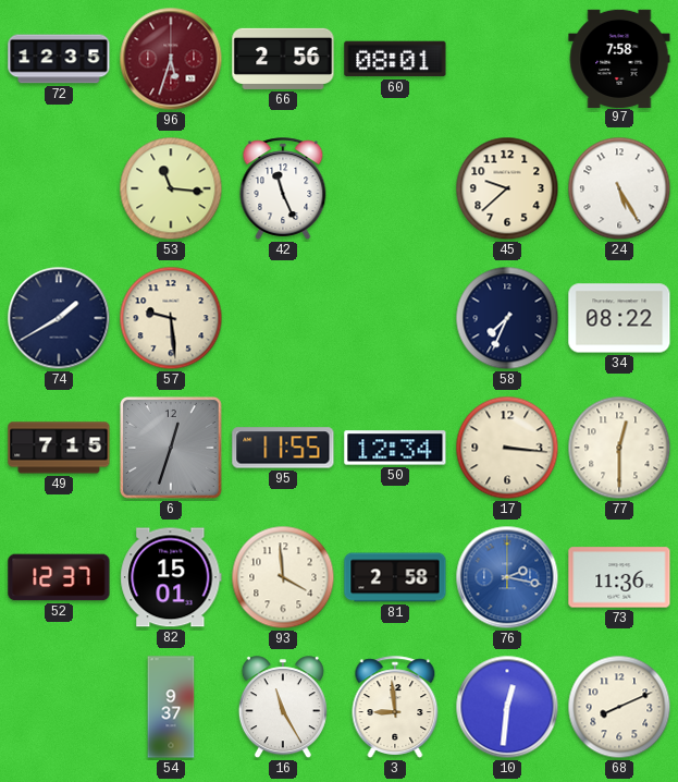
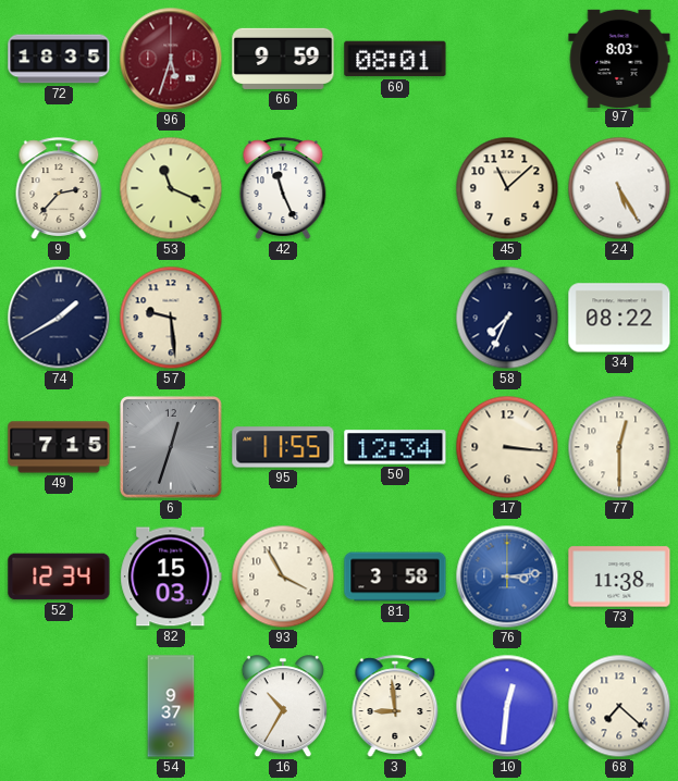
72: 12:35 -> 18:35 (59, 59)
66: 2:56 -> 9:59 (283, 59)
97: 7:58 -> 8:03 (619, 58)
9: none -> 2:37 (59, 188)
53: 11:16 -> 11:19 (171, 188)
45: 9:38 -> 11:08 (507, 188)
52: 12:37 -> 12:34 (59, 577)
82: 15:01 -> 15:03 (171, 577)
93: 3:59 -> 3:55 (283, 577)
81: 2:58 -> 3:58 (395, 577)
76: 2:17 -> 3:14 (507, 577)
73: 11:36 -> 11:38 (619, 577)
16: 11:25 -> 10:35 (283, 707)
68: 8:11 -> 7:22 (619, 706)
